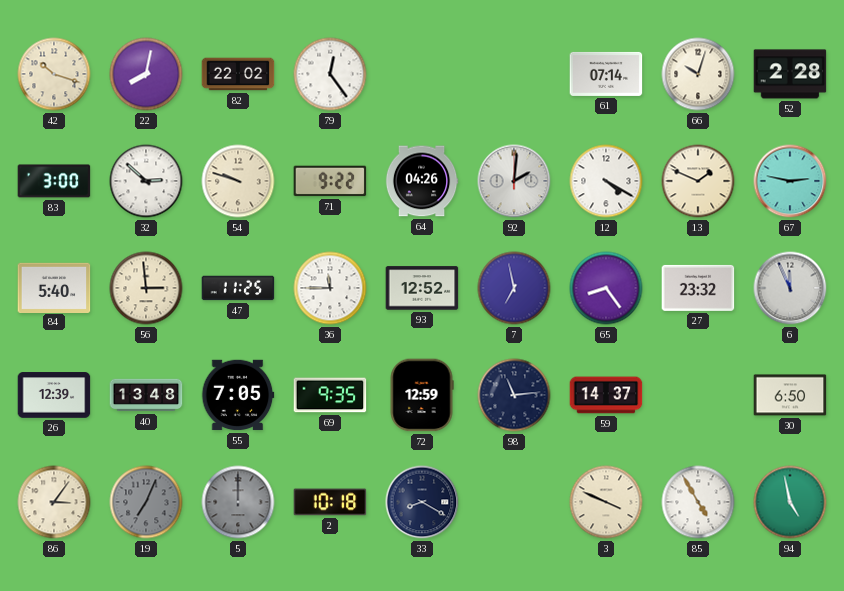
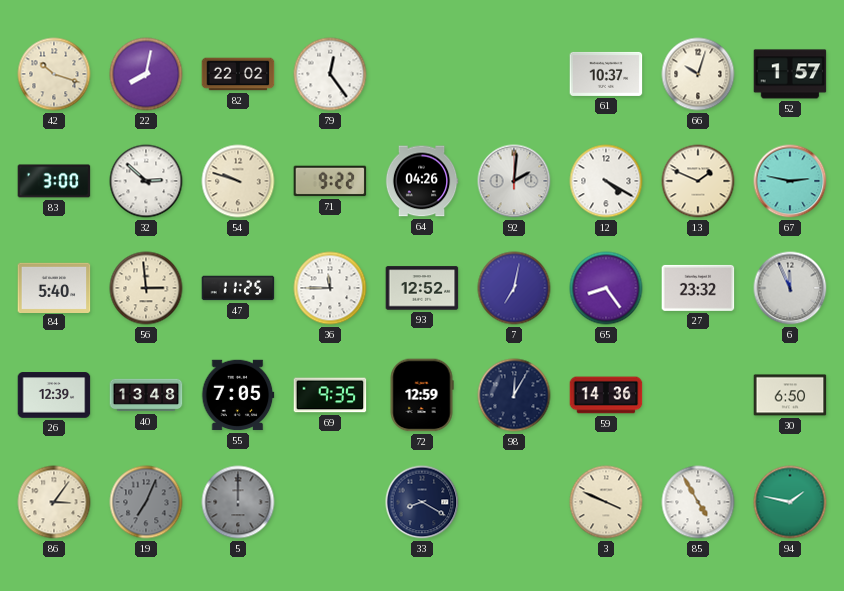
61: 07:14 -> 10:37 (606, 74)
52: 2:28 -> 1:57 (790, 74)
7: 6:58 -> 7:02 (514, 288)
98: 11:14 -> 12:05 (514, 395)
59: 14:37 -> 14:36 (606, 395)
2: 10:18 -> none (330, 502)
94: 4:58 -> 1:47 (790, 502)
